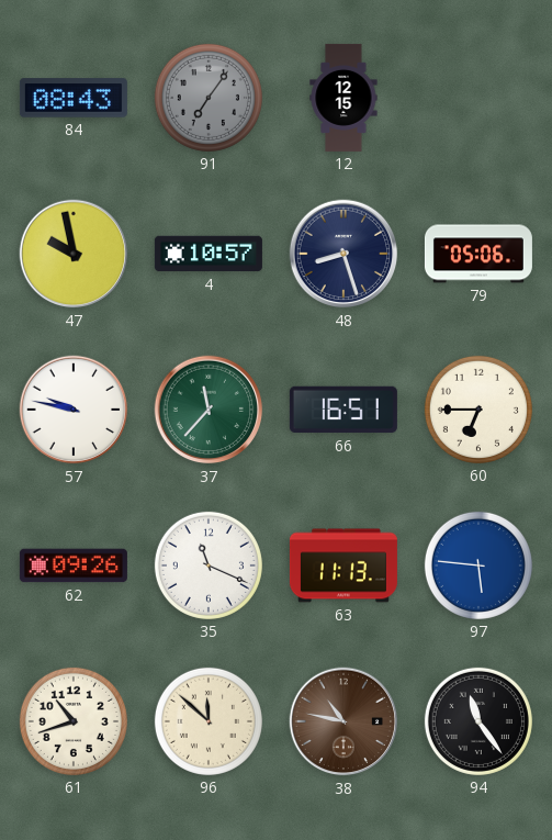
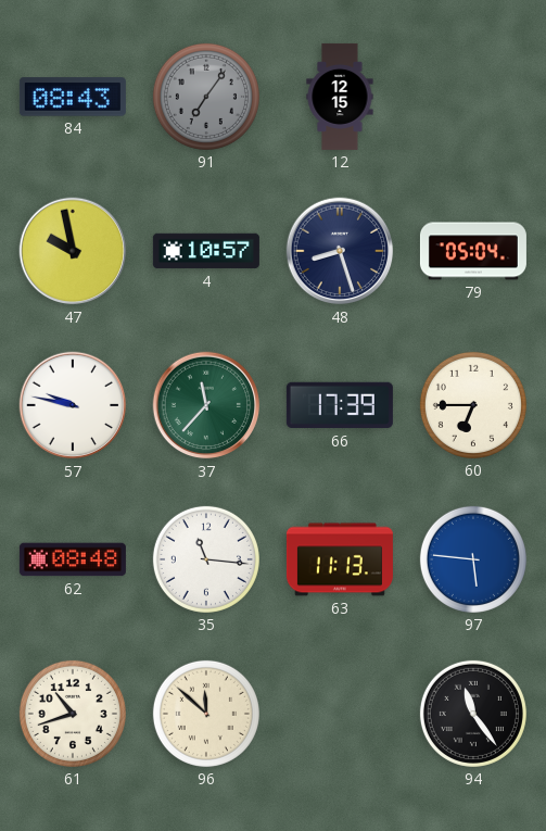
79: 05:06 -> 05:04 (473, 251)
66: 16:51 -> 17:39 (340, 405)
62: 09:26 -> 08:48 (73, 559)
35: 11:19 -> 11:16 (206, 559)
38: 10:47 -> none (343, 721)
